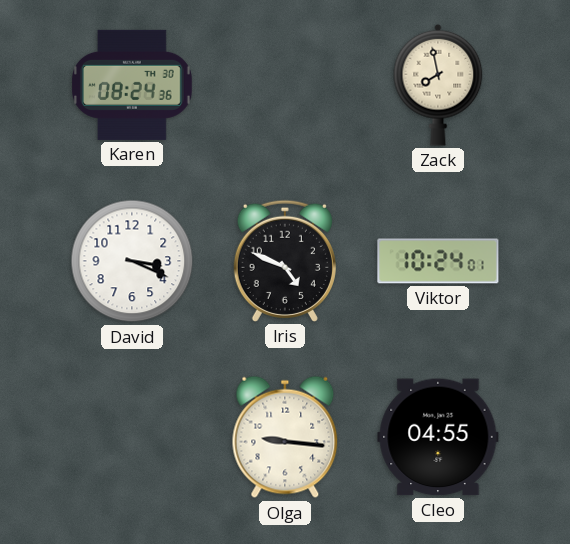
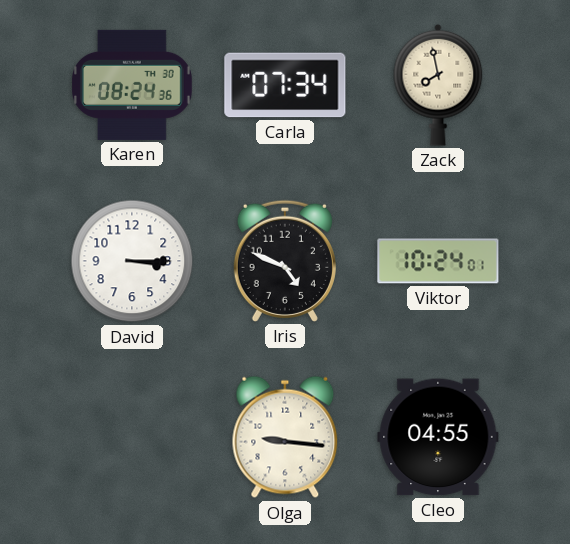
Carla: none -> 07:34 (285, 85)
David: 3:19 -> 3:15 (132, 261)
